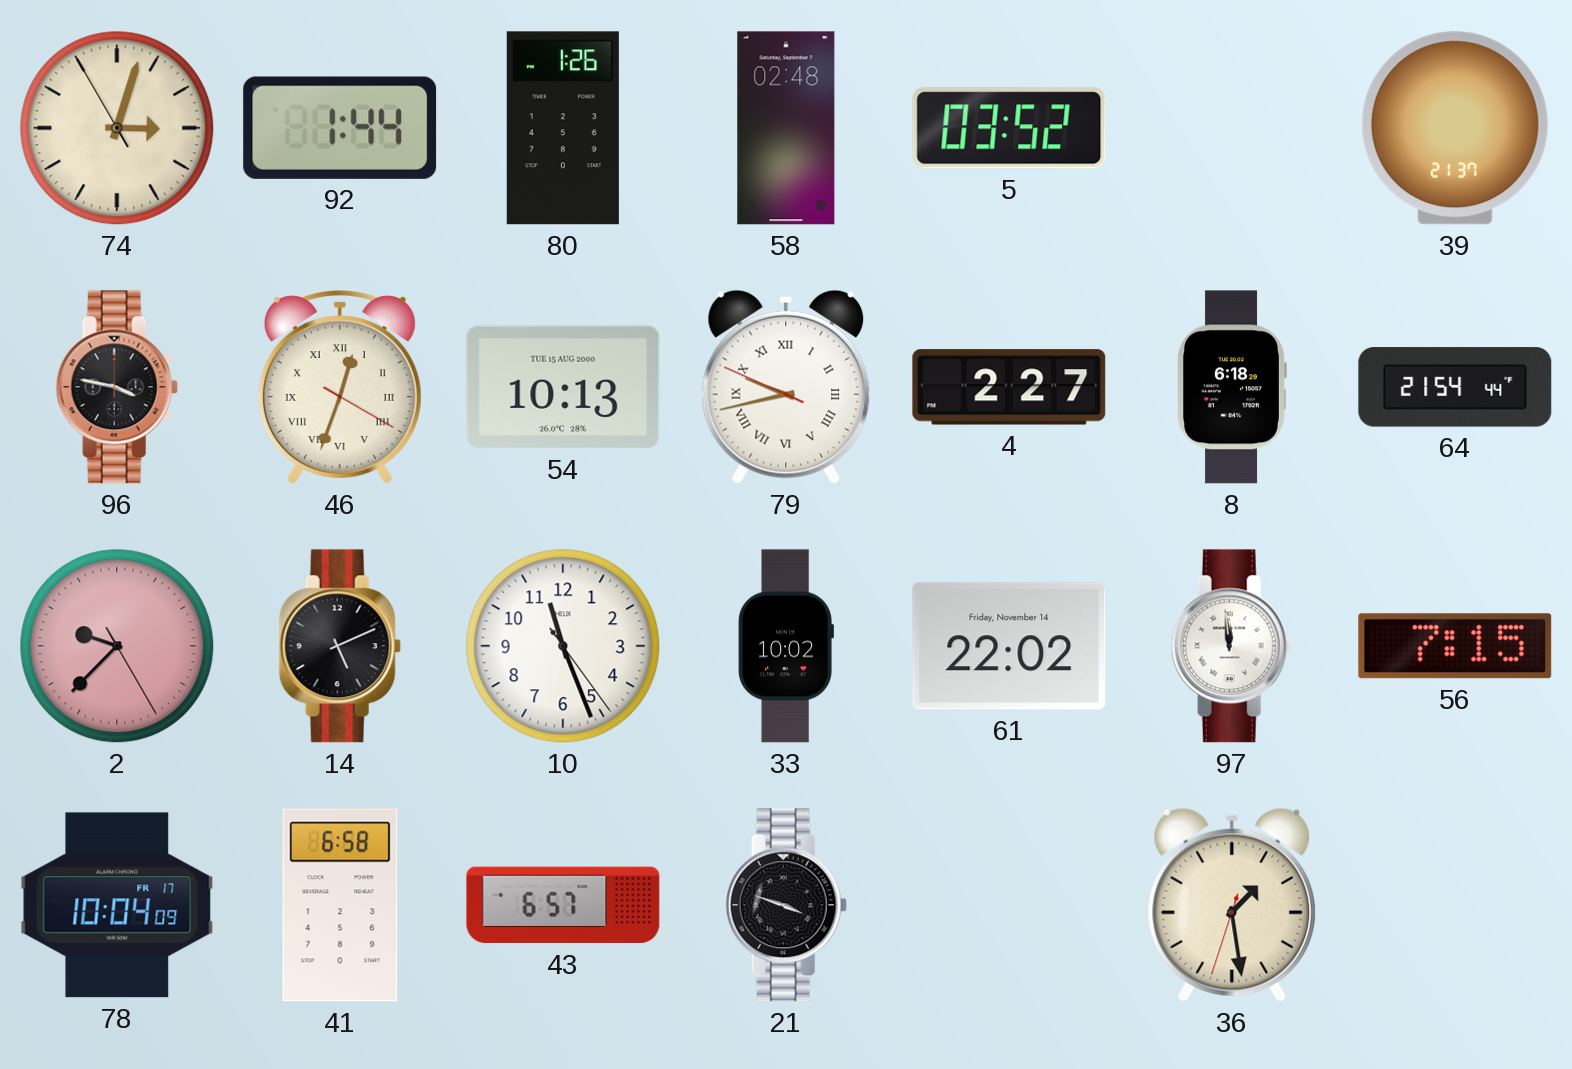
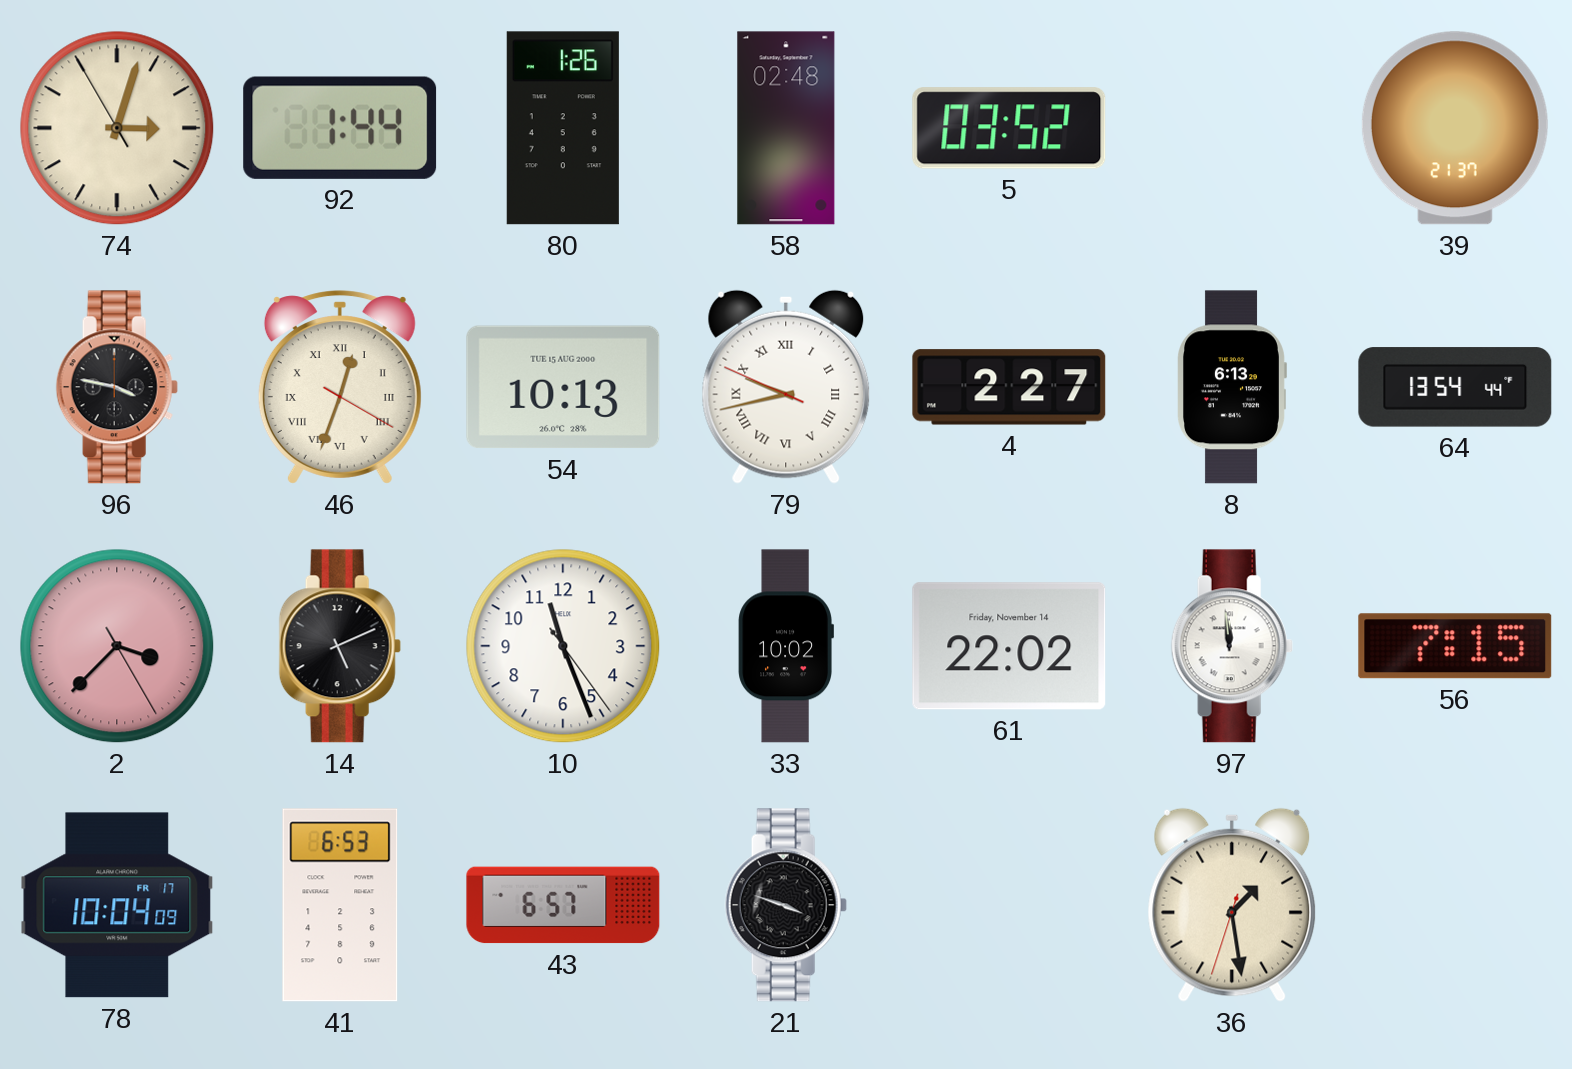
8: 6:18 -> 6:13 (1232, 387)
64: 21:54 -> 13:54 (1455, 387)
2: 9:37 -> 3:37 (117, 646)
41: 6:58 -> 6:53 (340, 905)
